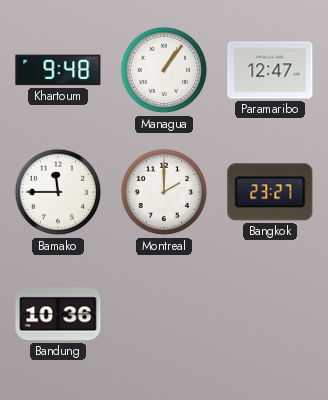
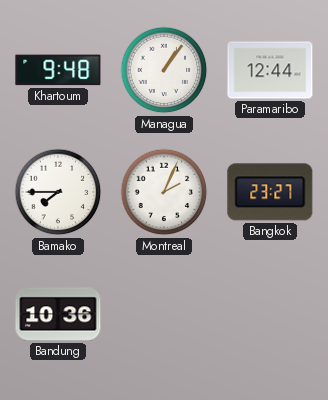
Paramaribo: 12:47 -> 12:44 (270, 70)
Bamako: 11:45 -> 7:45 (58, 192)
Montreal: 2:00 -> 2:04 (164, 192)
